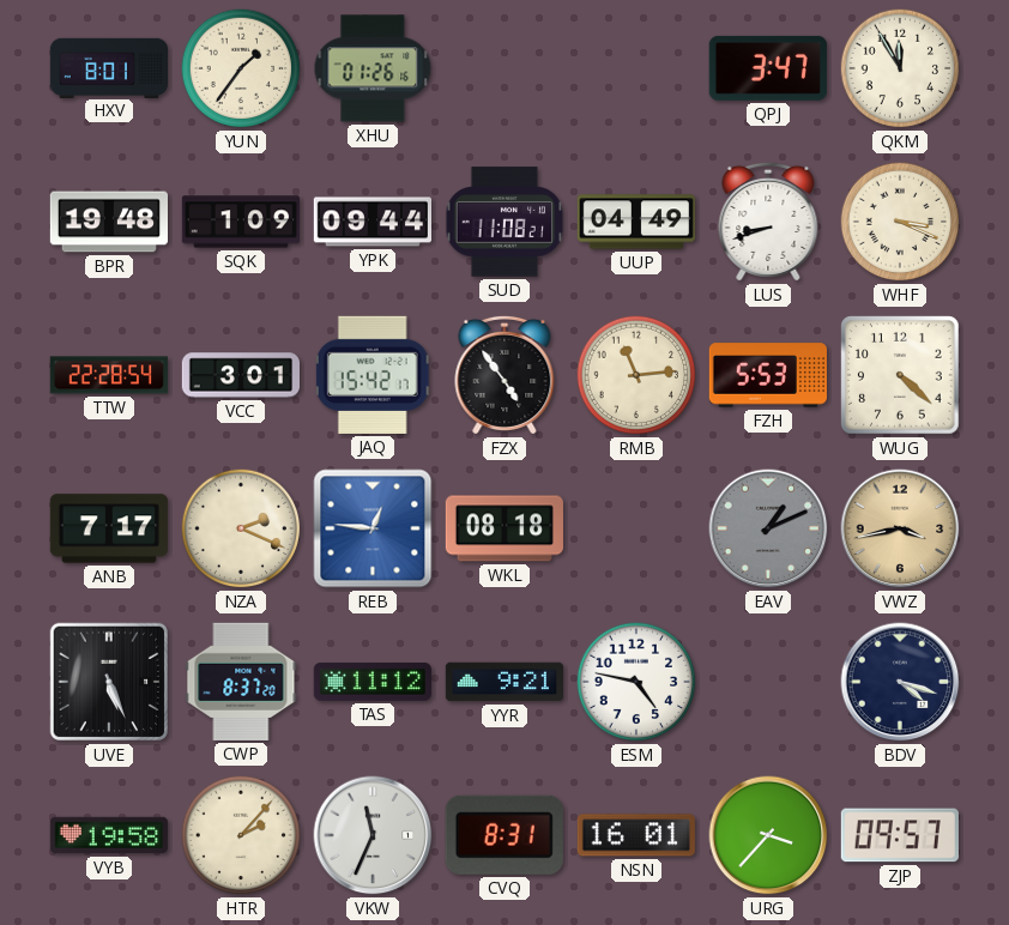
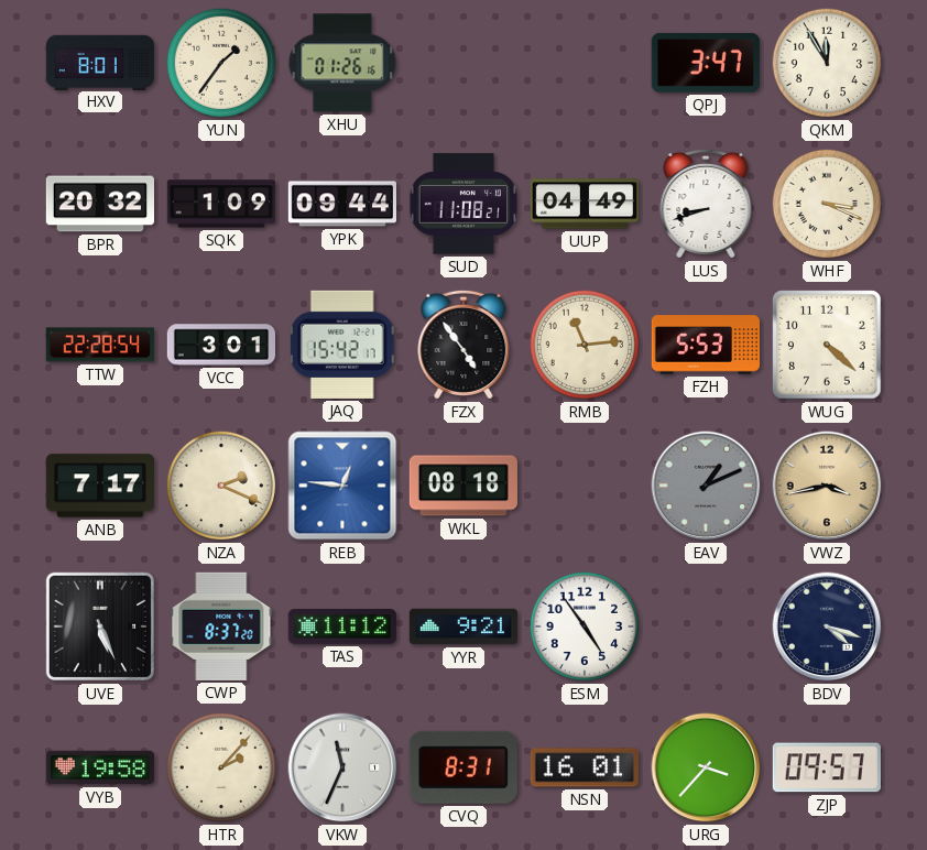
BPR: 19:48 -> 20:32 (99, 204)
ESM: 4:47 -> 4:54 (585, 626)
